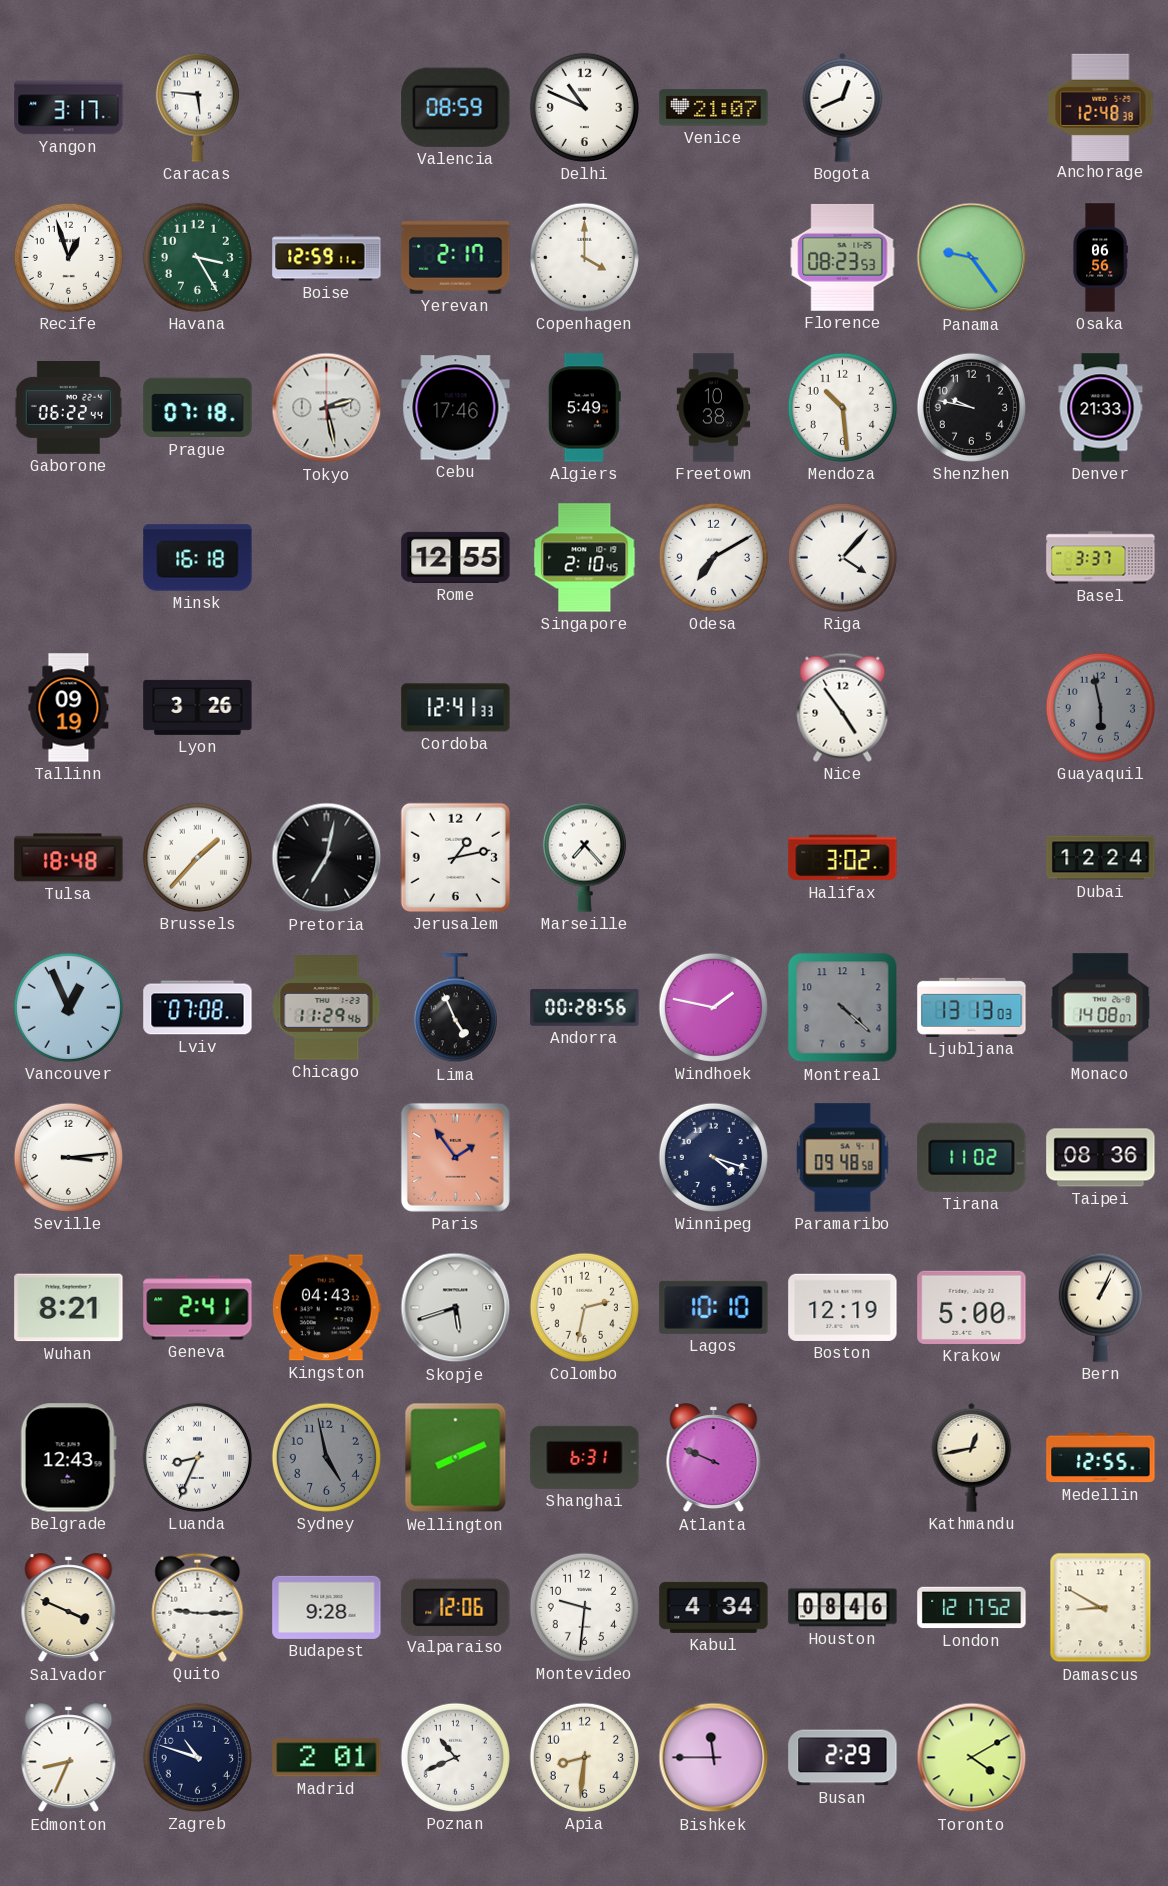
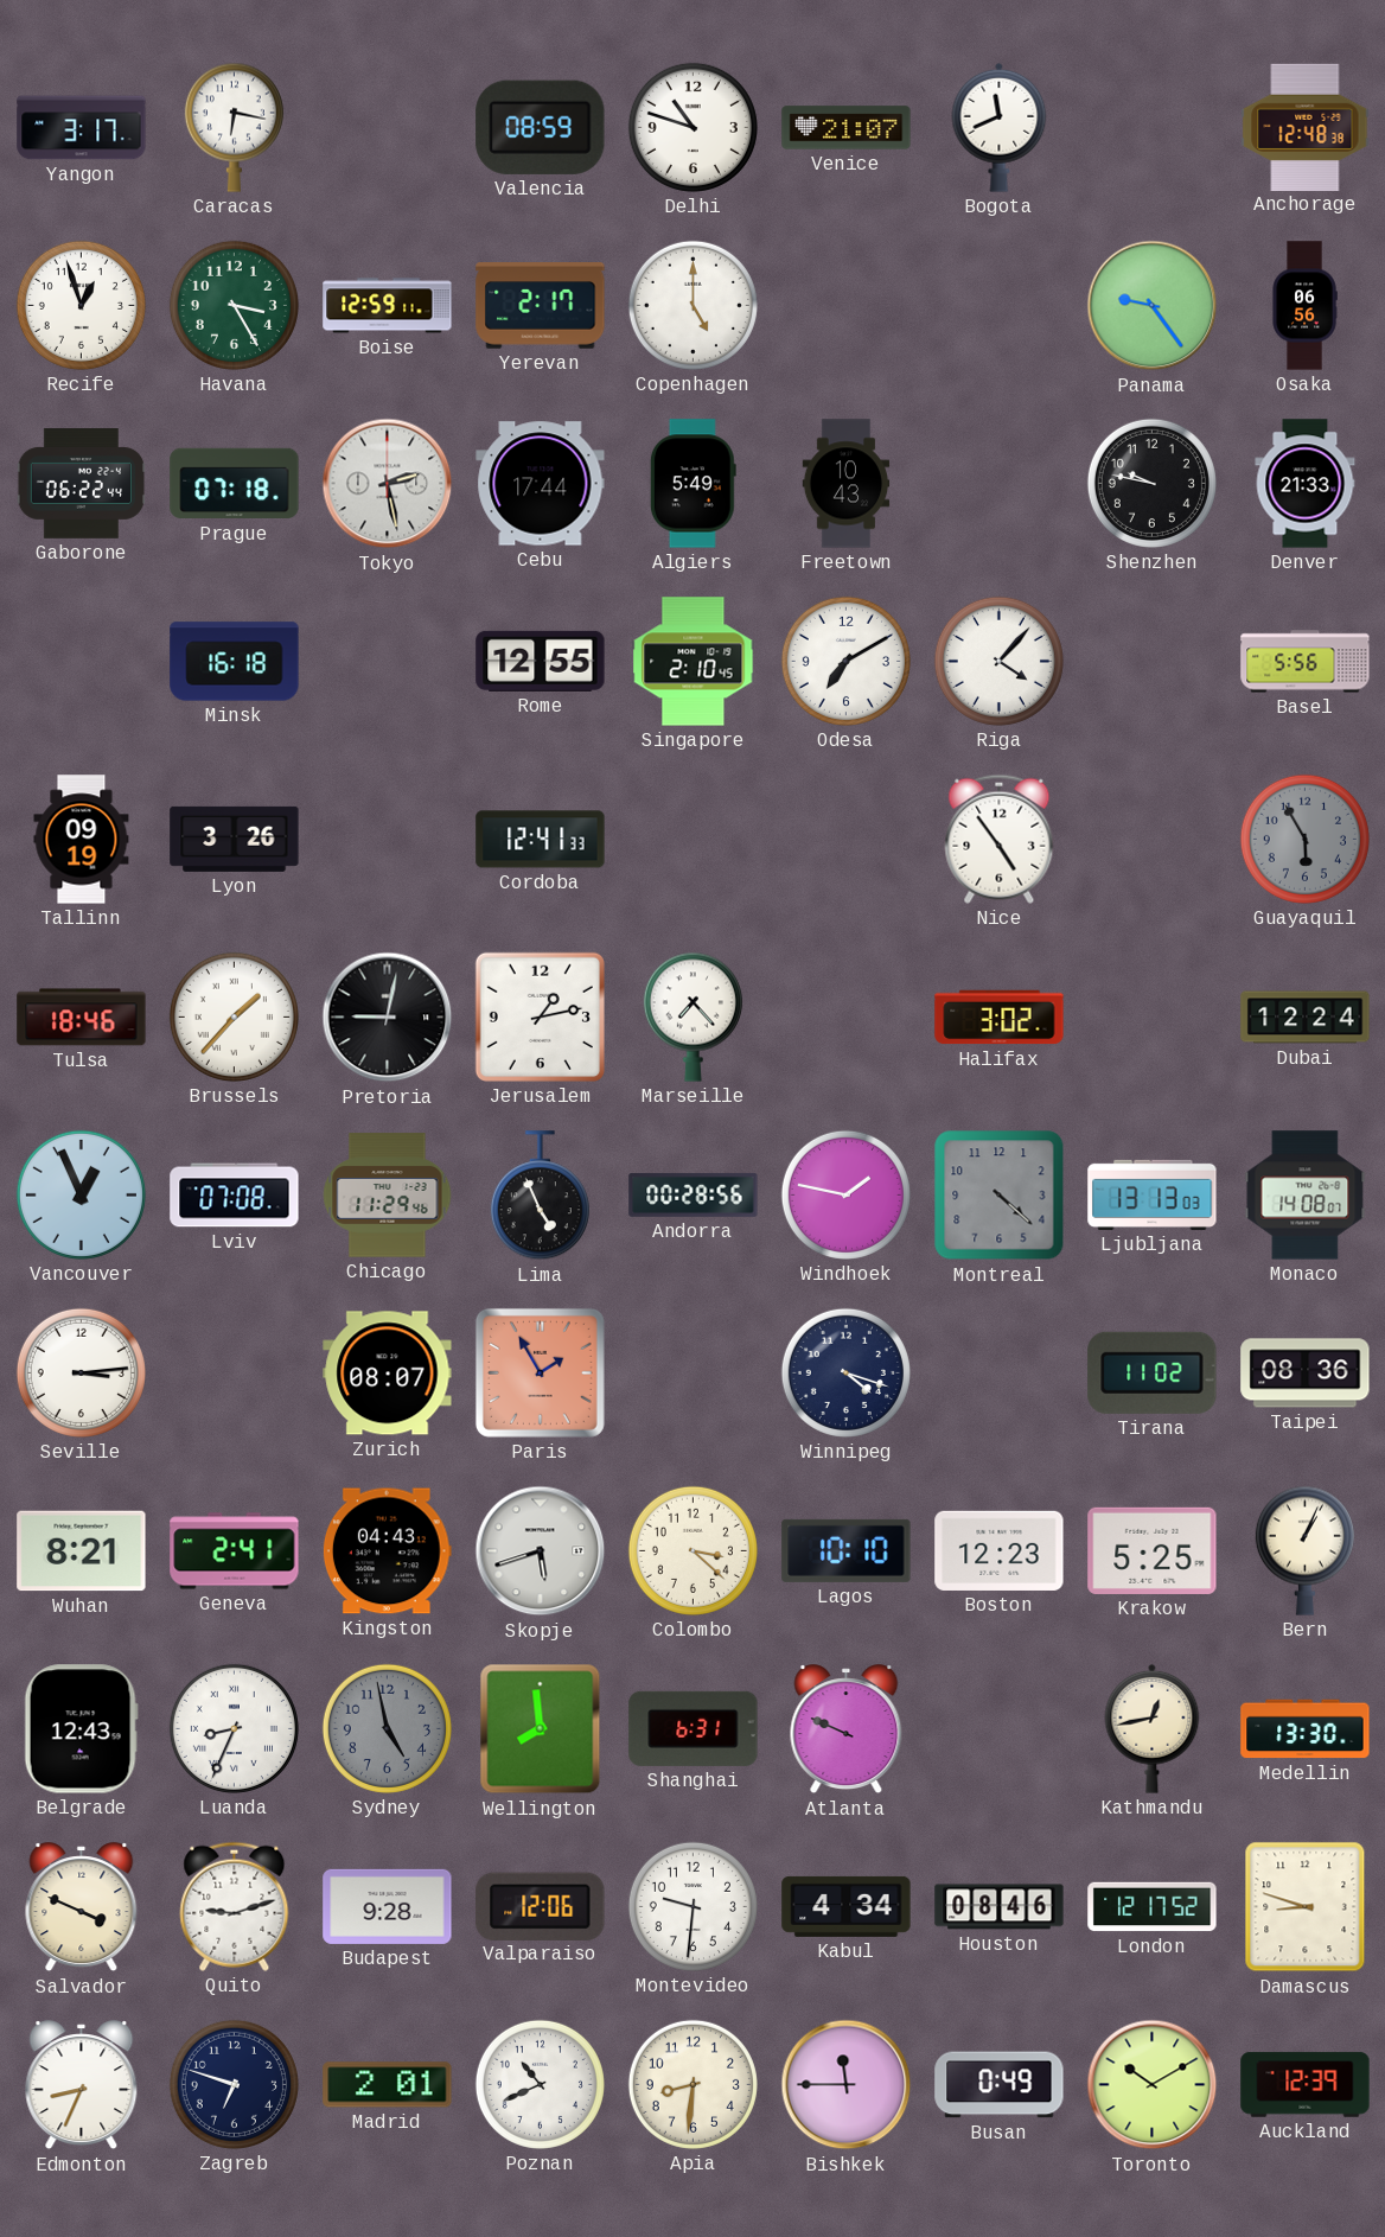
Caracas: 5:46 -> 6:17 (234, 127)
Delhi: 10:49 -> 10:48 (692, 127)
Bogota: 12:41 -> 11:41 (1000, 127)
Copenhagen: 4:00 -> 5:00 (692, 305)
Florence: 08:23 -> none (843, 257)
Cebu: 17:46 -> 17:44 (541, 484)
Freetown: 10:38 -> 10:43 (847, 484)
Mendoza: 10:29 -> none (842, 407)
Basel: 3:37 -> 5:56 (1306, 662)
Guayaquil: 5:58 -> 5:55 (1304, 839)
Tulsa: 18:48 -> 18:46 (82, 1018)
Pretoria: 7:02 -> 9:02 (388, 1018)
Zurich: none -> 08:07 (388, 1374)
Paris: 1:54 -> 1:55 (540, 1372)
Paramaribo: 09:48 -> none (843, 1158)
Colombo: 2:32 -> 3:22 (692, 1550)
Boston: 12:19 -> 12:23 (1000, 1550)
Krakow: 5:00 -> 5:25 (1153, 1550)
Wellington: 8:11 -> 7:59 (541, 1729)
Medellin: 12:55 -> 13:30 (1306, 1729)
Quito: 9:15 -> 9:12 (235, 1906)
Damascus: 8:50 -> 8:48 (1306, 1907)
Zagreb: 10:48 -> 6:48 (234, 2084)
Busan: 2:29 -> 0:49 (1000, 2085)
Toronto: 4:10 -> 10:10 (1153, 2085)
Auckland: none -> 12:39 (1306, 2085)
